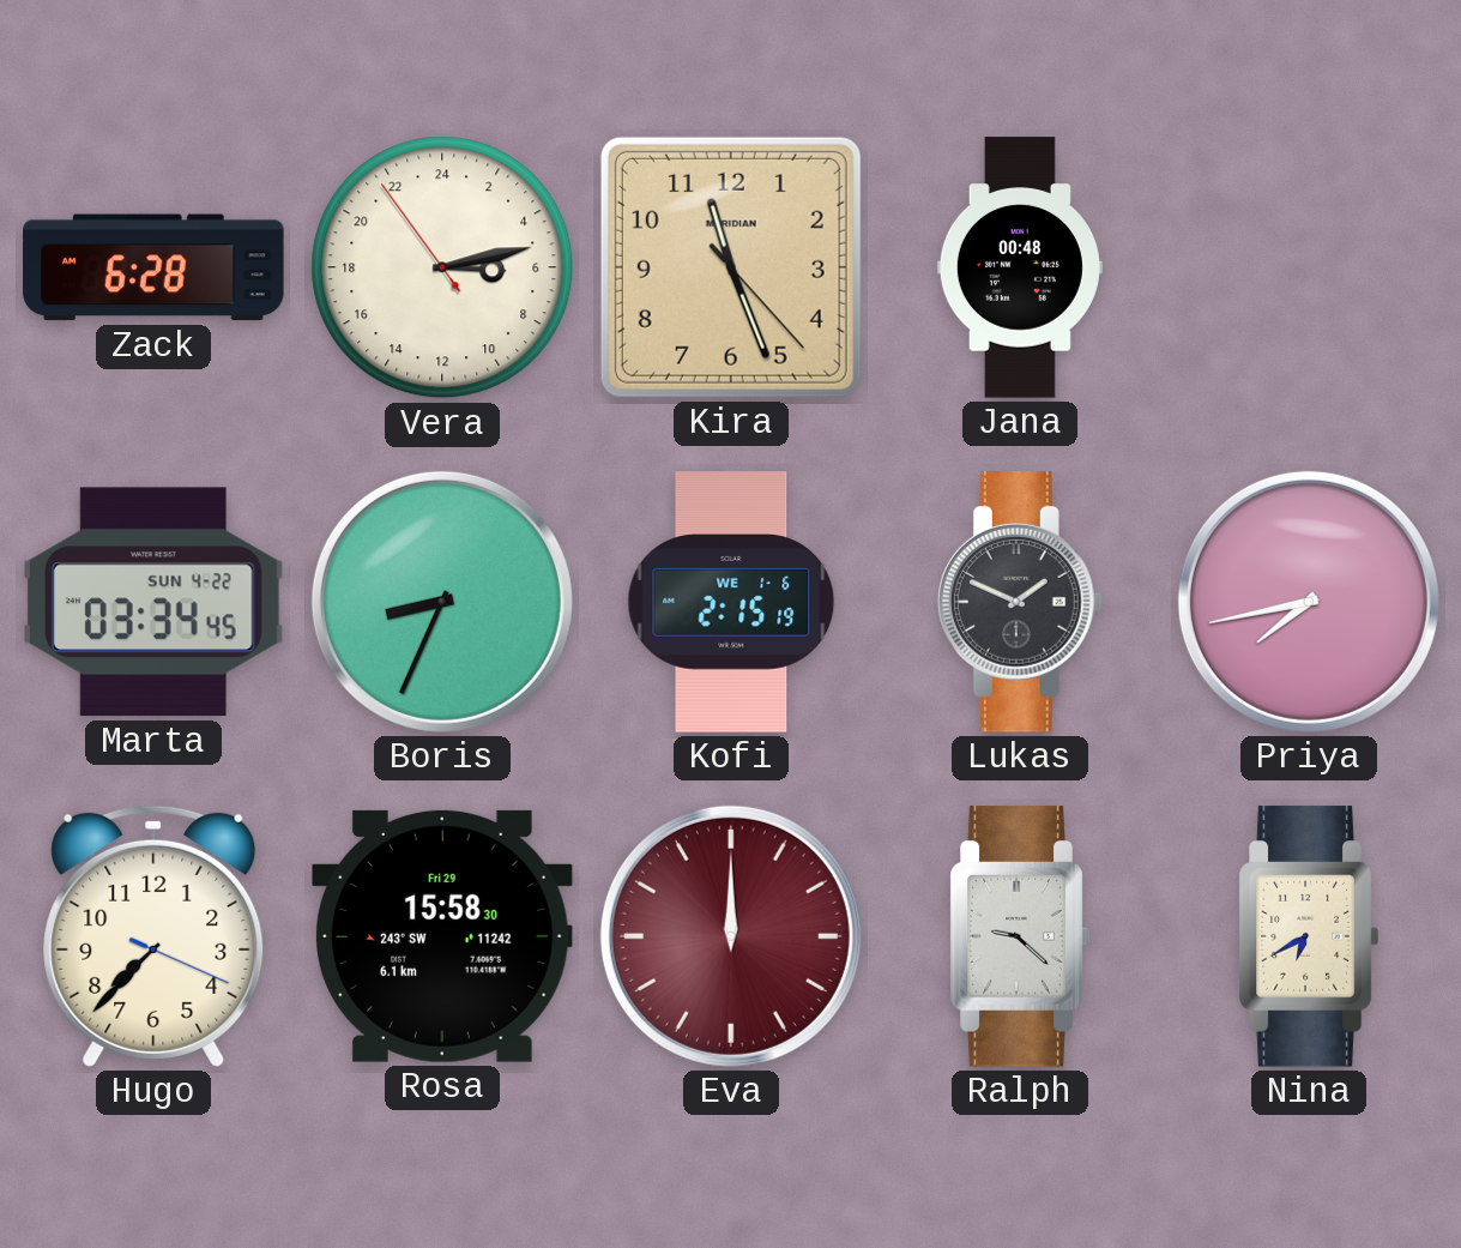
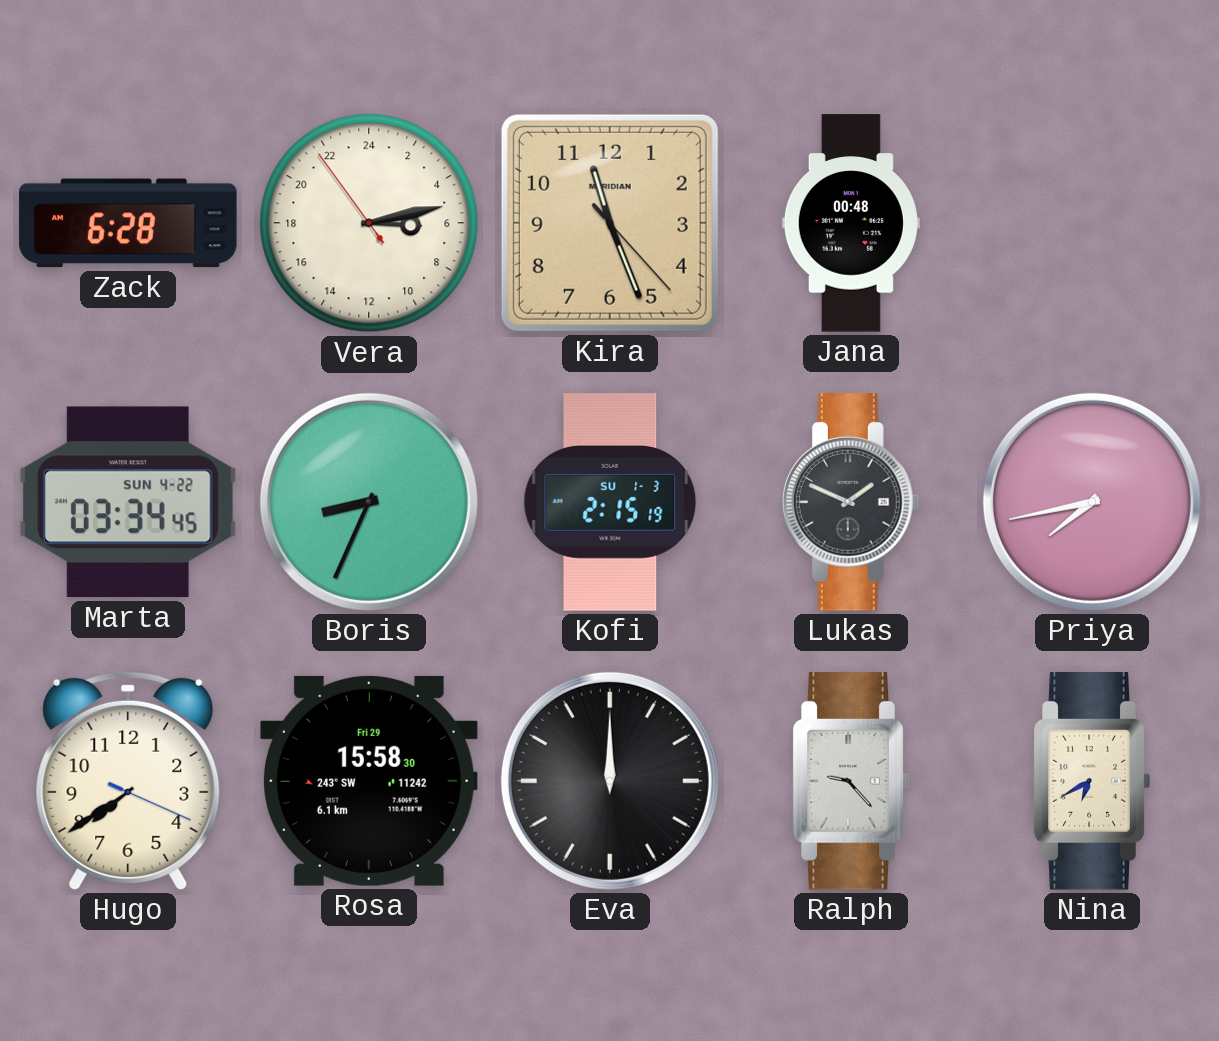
Kofi date: WE 1-6 -> SU 1-3 (610, 502)
Hugo: 7:37 -> 7:39 (128, 781)
Eva dial: burgundy -> black (610, 781)
Ralph: 9:22 -> 9:23 (851, 781)
